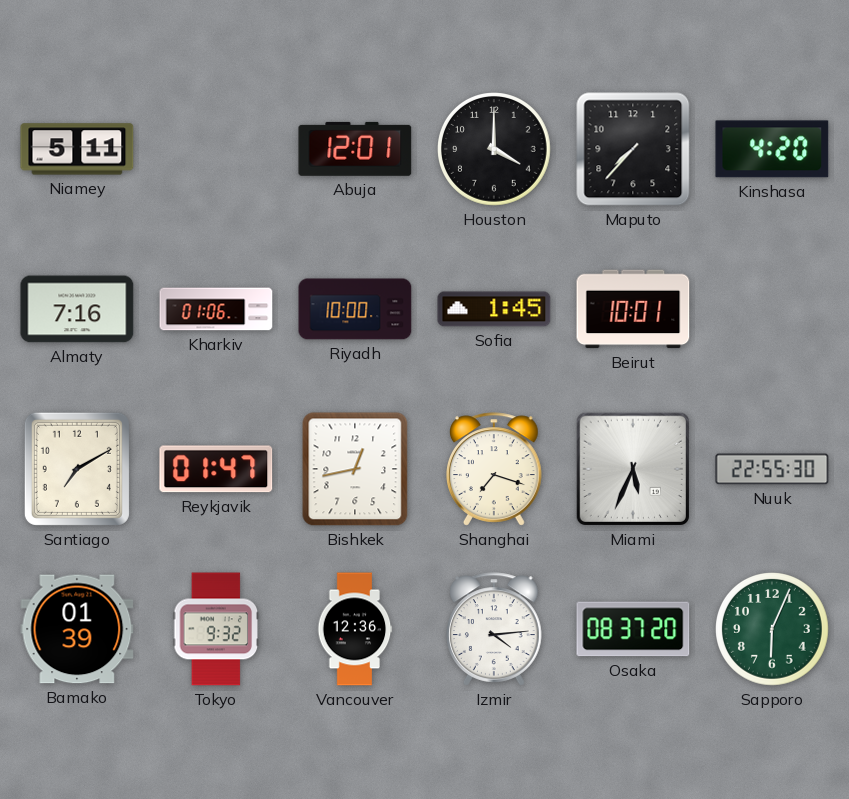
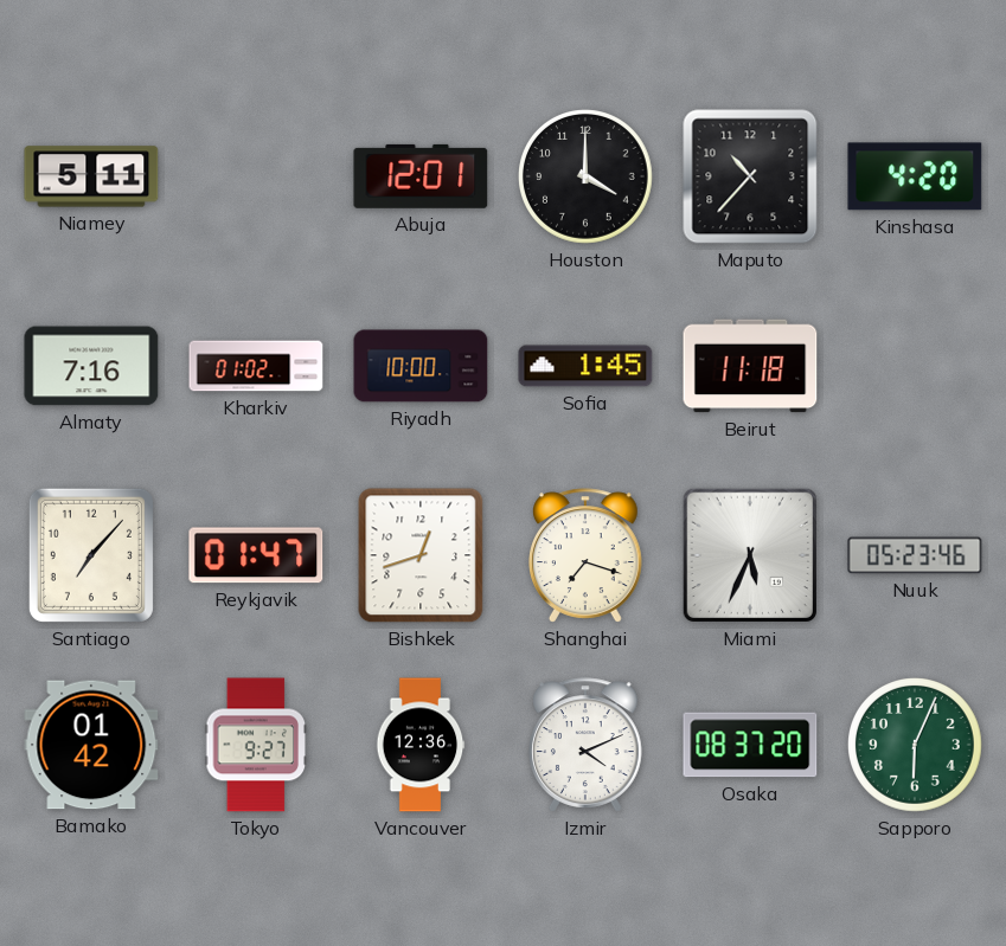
Maputo: 7:37 -> 10:37 (750, 176)
Kharkiv: 01:06 -> 01:02 (256, 366)
Beirut: 10:01 -> 11:18 (750, 366)
Santiago: 7:10 -> 7:07 (91, 555)
Bishkek: 12:43 -> 12:42 (421, 555)
Nuuk: 22:55 -> 05:23 (915, 555)
Bamako: 01:39 -> 01:42 (91, 745)
Tokyo: 9:32 -> 9:27 (256, 745)
Izmir: 4:14 -> 4:11 (587, 745)
